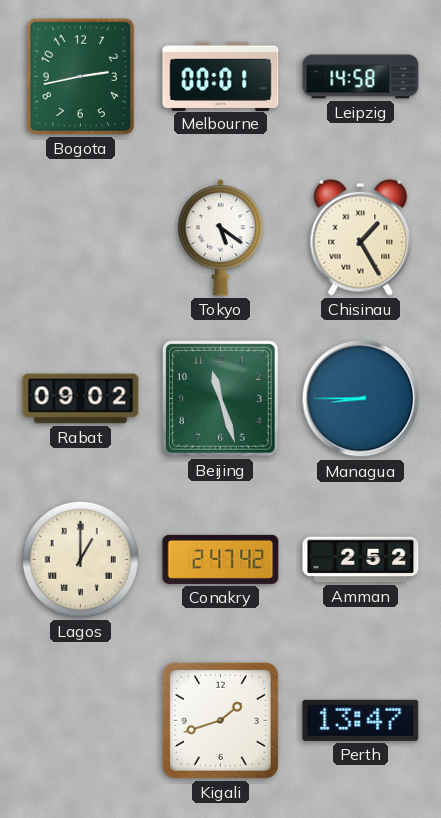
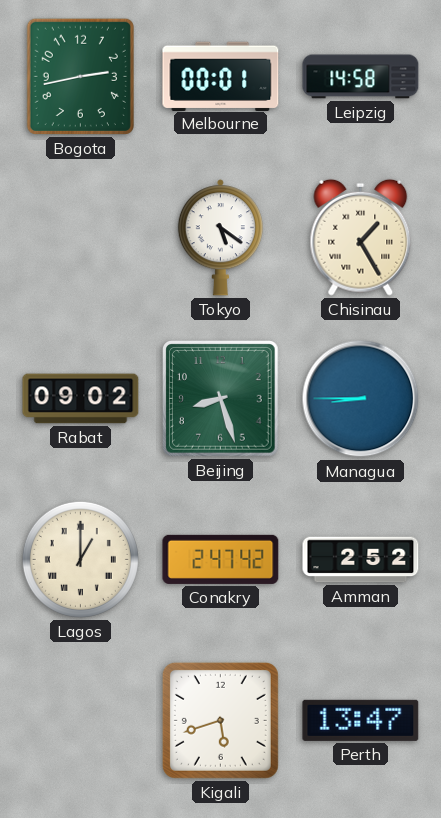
Beijing: 11:27 -> 8:27 (221, 399)
Kigali: 1:42 -> 5:42 (220, 720)
